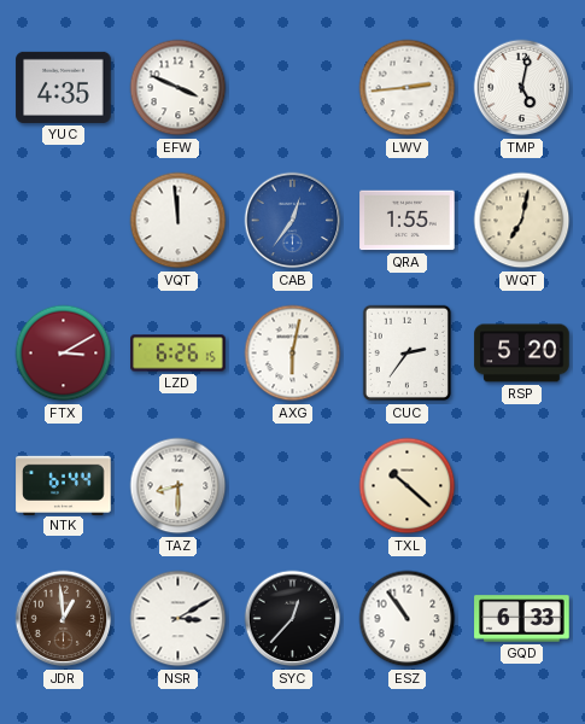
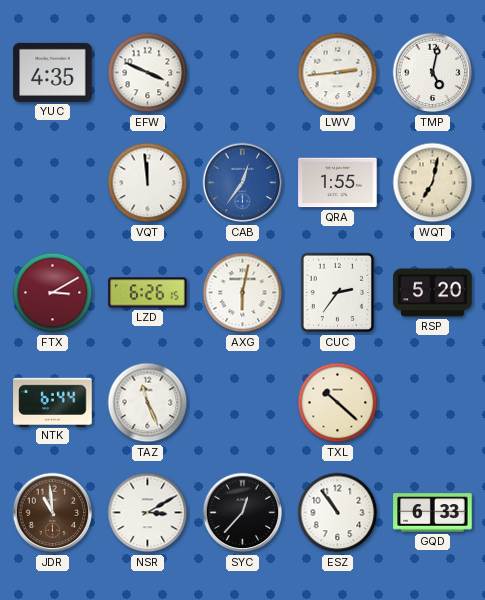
TAZ: 8:30 -> 11:26 (148, 403)
JDR: 12:59 -> 10:59 (53, 513)
